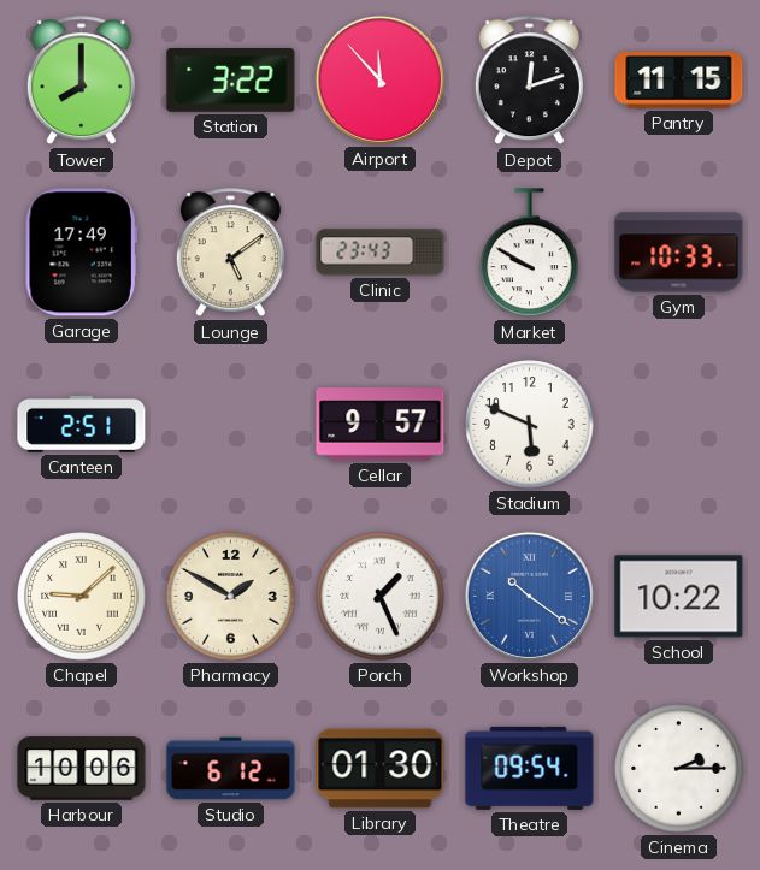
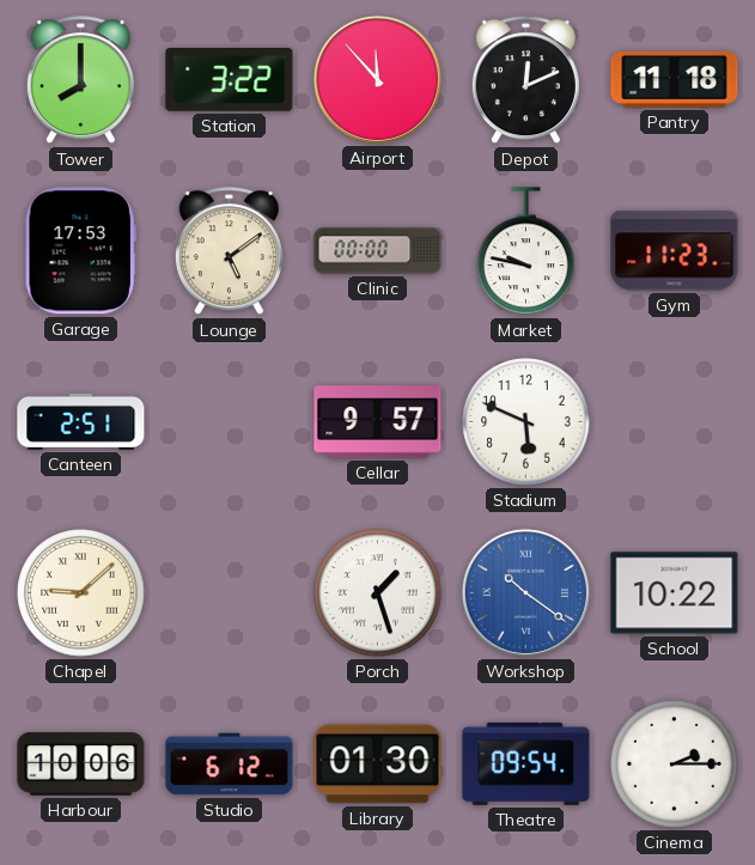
Depot: 12:12 -> 12:11 (525, 80)
Pantry: 11:15 -> 11:18 (675, 80)
Garage: 17:49 -> 17:53 (80, 251)
Clinic: 23:43 -> 00:00 (378, 251)
Market: 9:50 -> 9:47 (526, 251)
Gym: 10:33 -> 11:23 (675, 251)
Pharmacy: 1:50 -> none (231, 597)
Porch: 1:26 -> 1:27 (378, 593)
